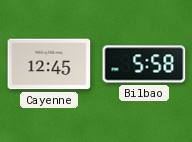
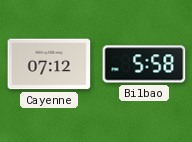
Cayenne: 12:45 -> 07:12 (49, 64)
